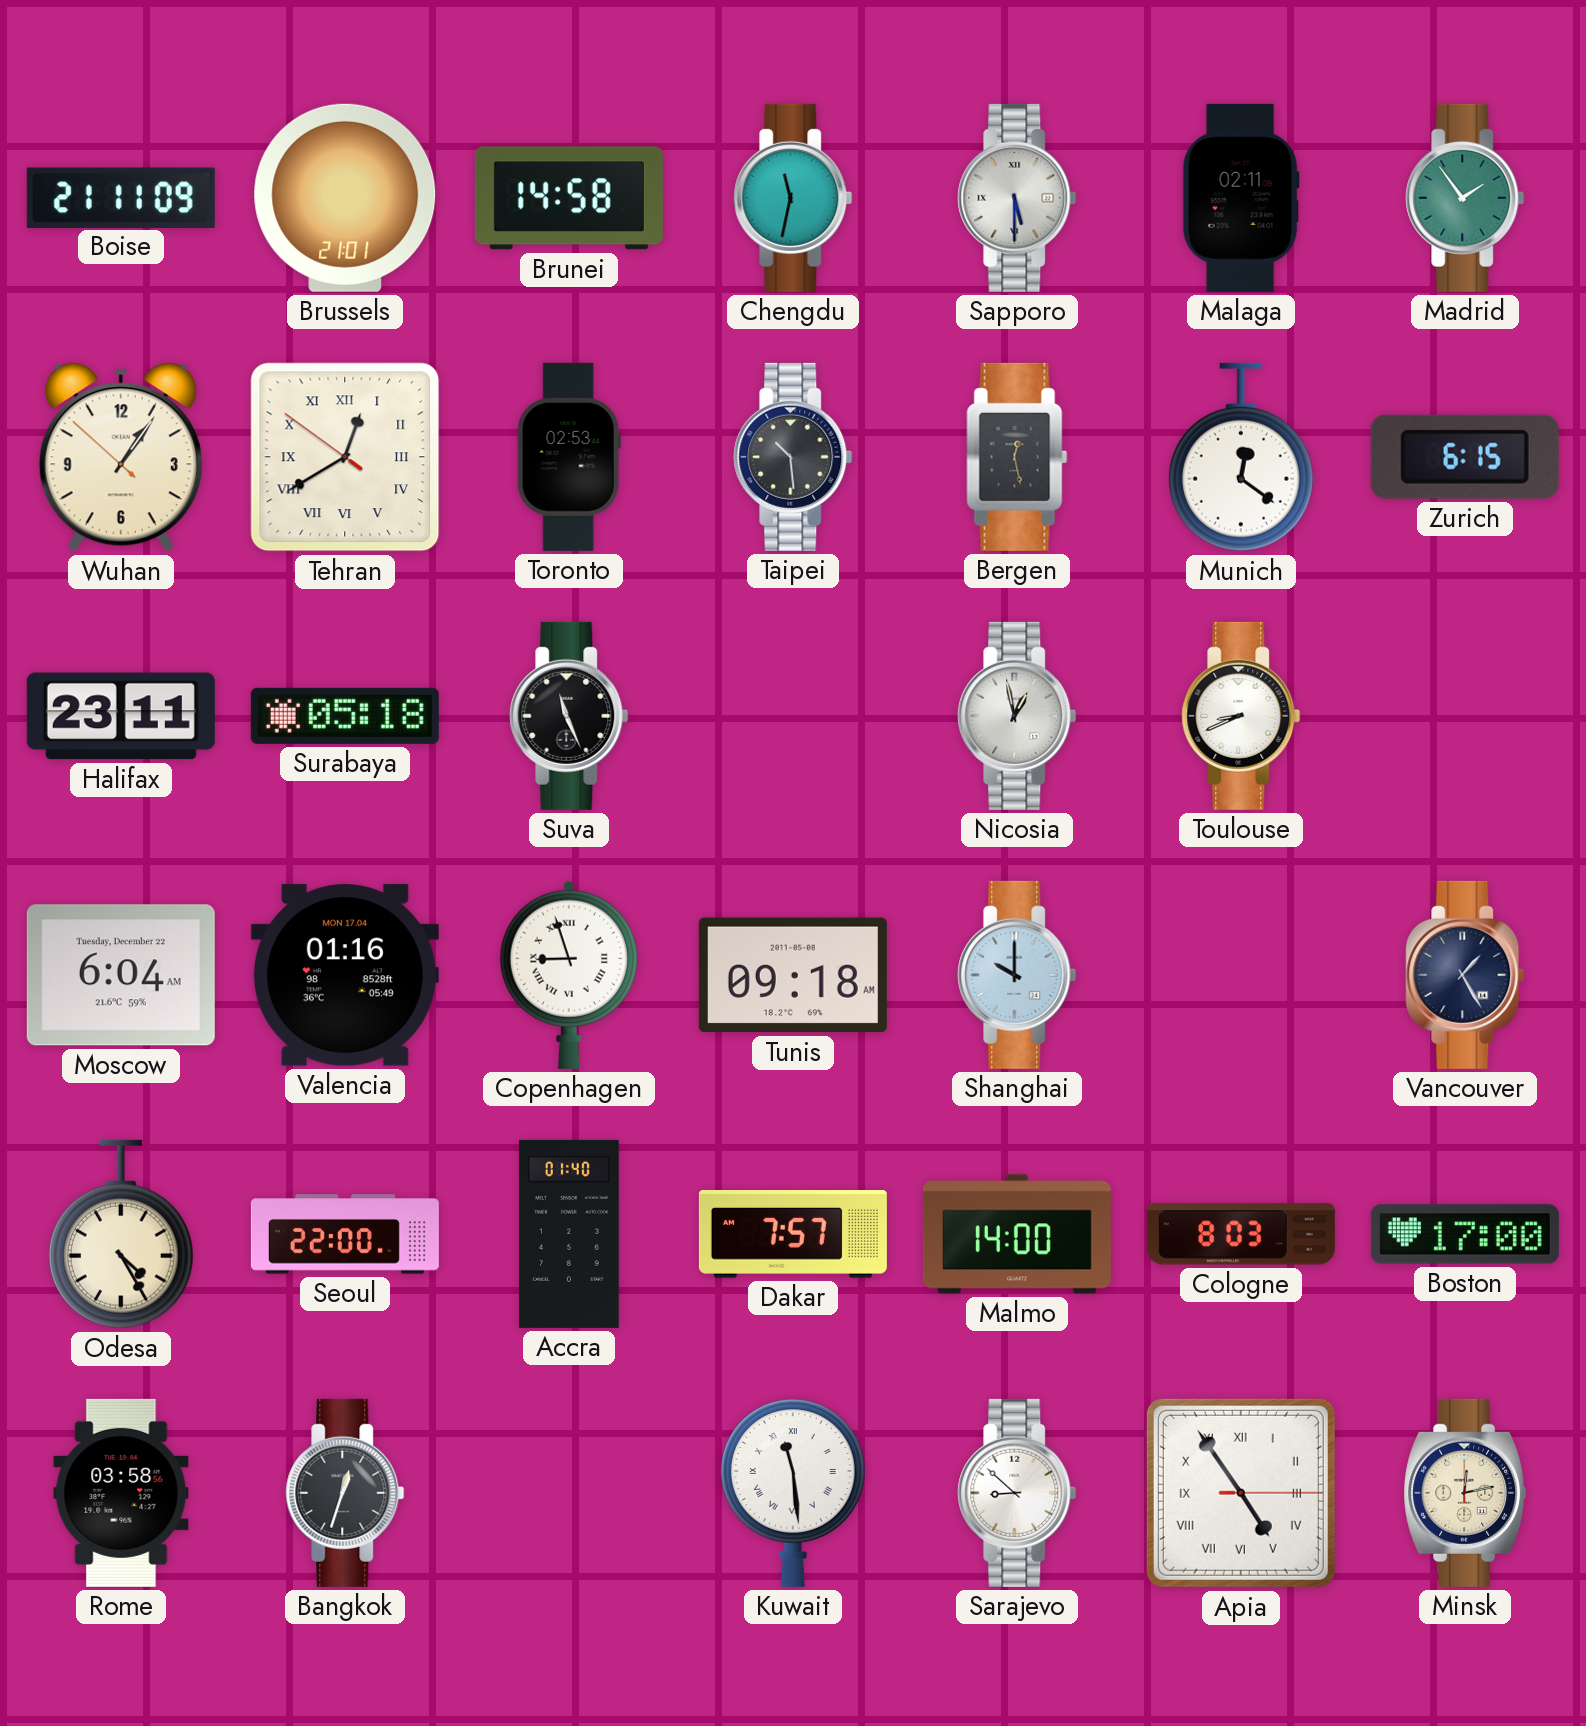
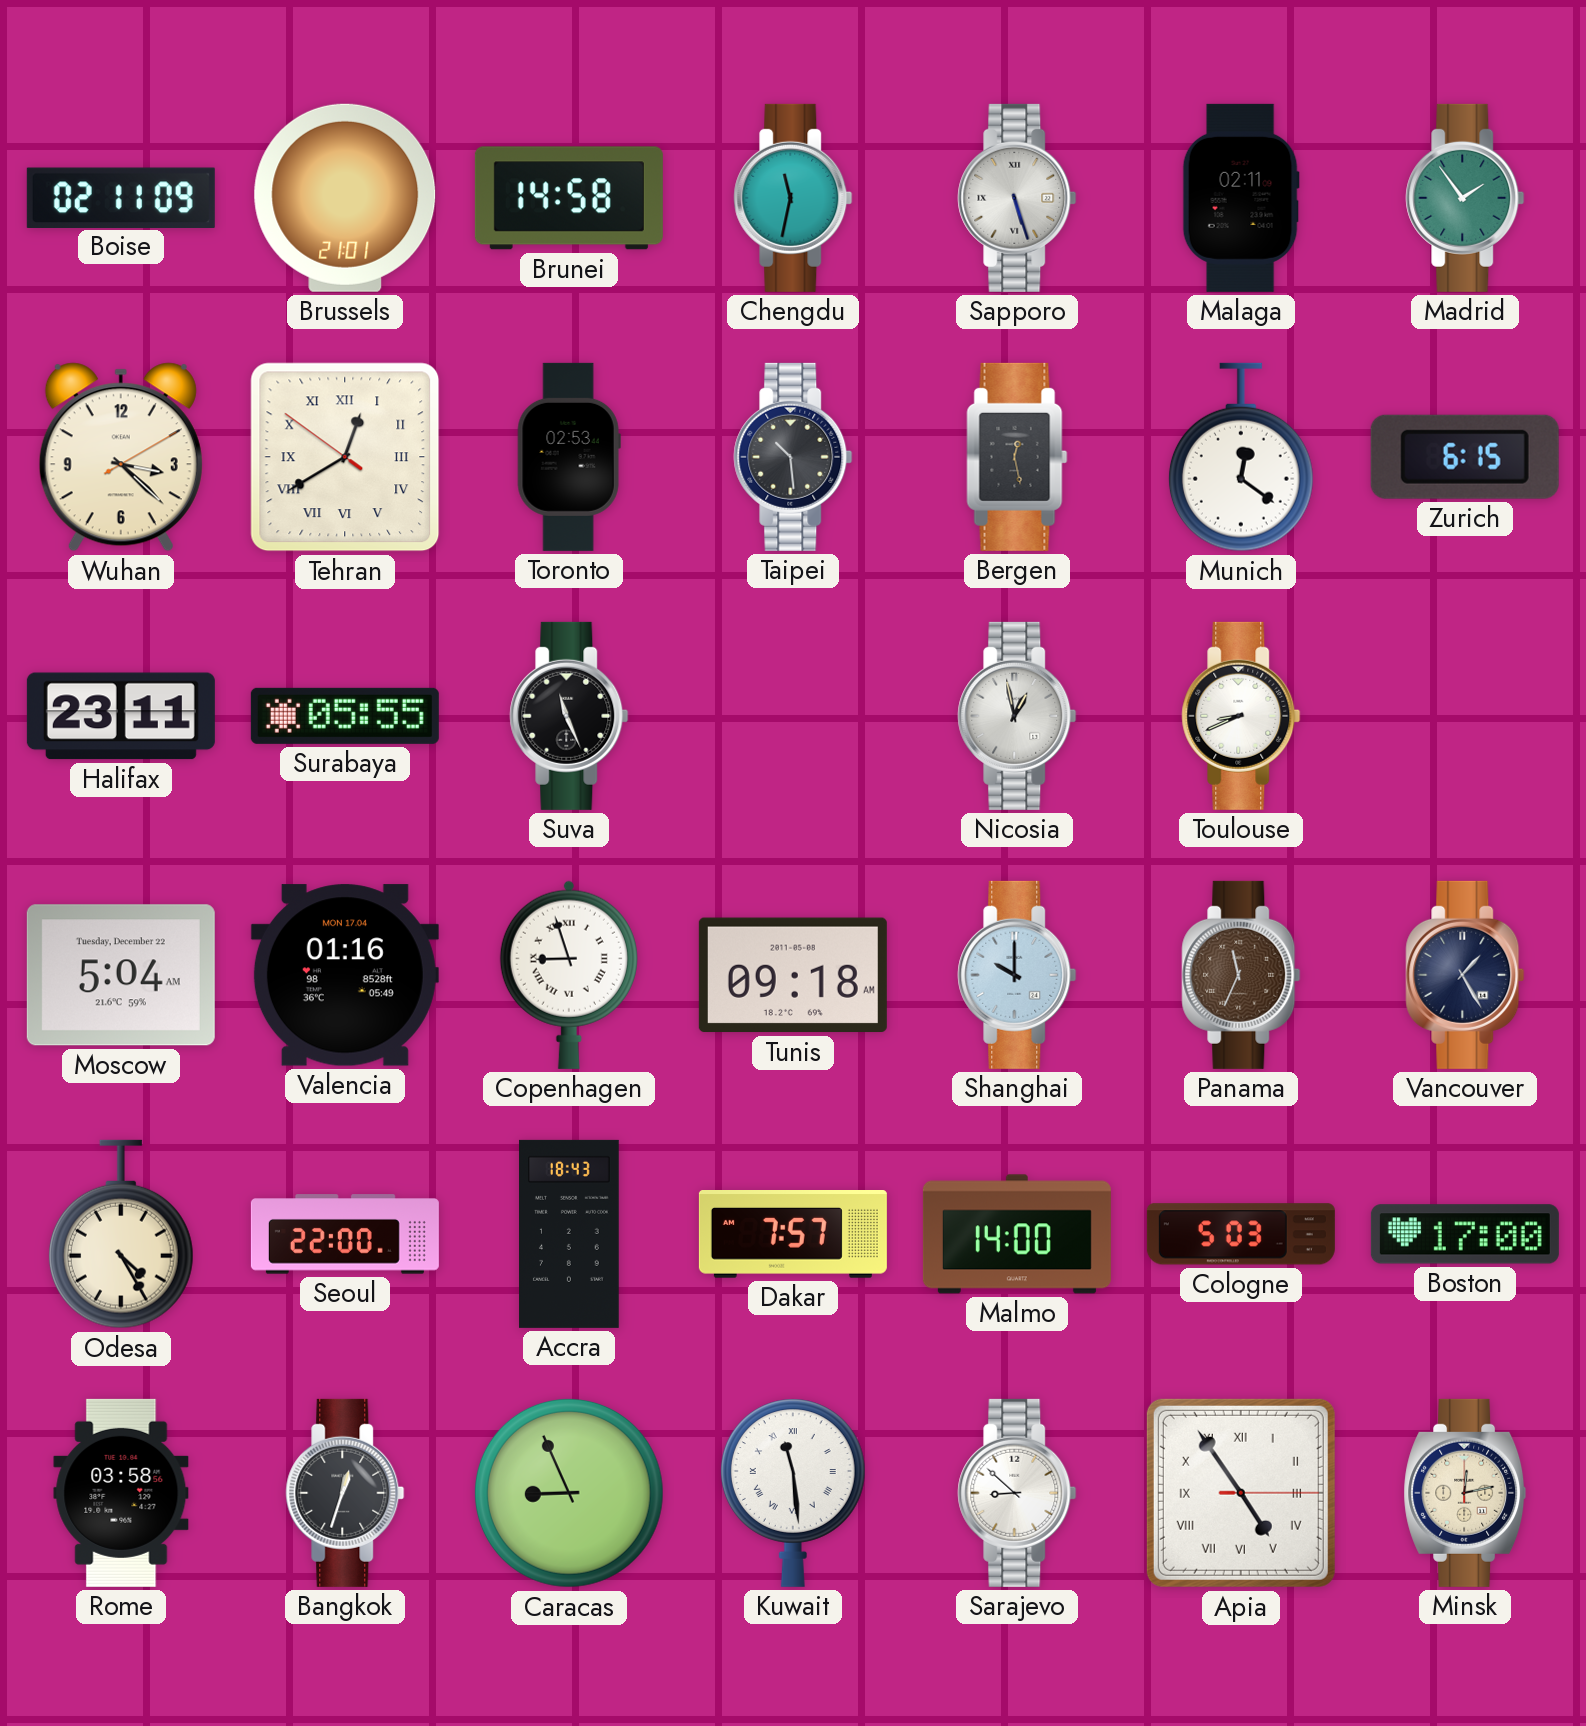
Boise: 21:11 -> 02:11 (121, 197)
Sapporo: 5:30 -> 5:27 (1017, 198)
Wuhan: 1:05 -> 3:22 (121, 457)
Surabaya: 05:18 -> 05:55 (345, 716)
Moscow: 6:04 -> 5:04 (121, 975)
Panama: none -> 11:34 (1241, 975)
Accra: 01:40 -> 18:43 (569, 1234)
Cologne: 8:03 -> 5:03 (1241, 1234)
Caracas: none -> 8:56 (569, 1493)
